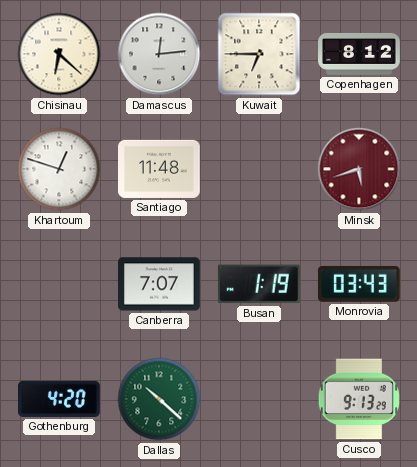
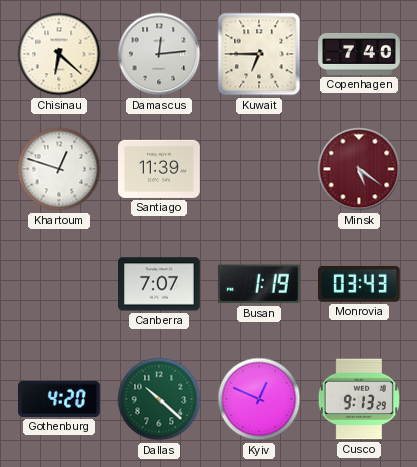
Copenhagen: 8:12 -> 7:40 (359, 54)
Santiago: 11:48 -> 11:39 (160, 169)
Minsk: 5:42 -> 5:21 (359, 169)
Kyiv: none -> 12:49 (259, 399)
